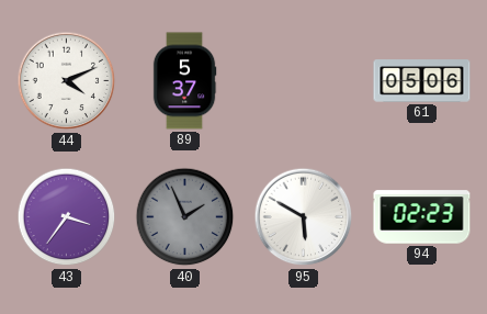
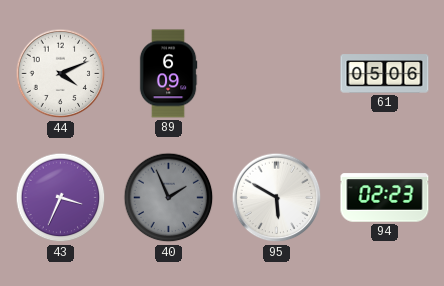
89: 5:37 -> 6:09 (168, 74)
43: 3:36 -> 3:34 (61, 198)
